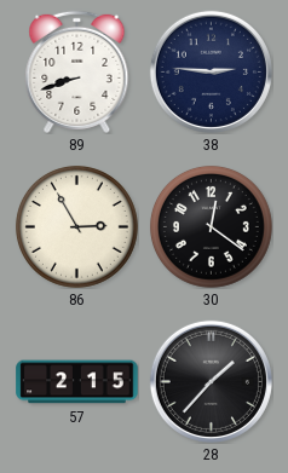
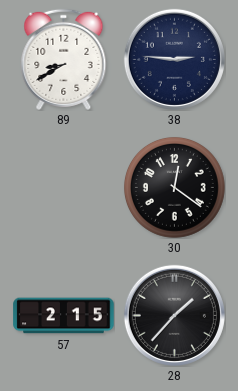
89: 8:42 -> 8:40 (64, 59)
86: 2:55 -> none (76, 226)
